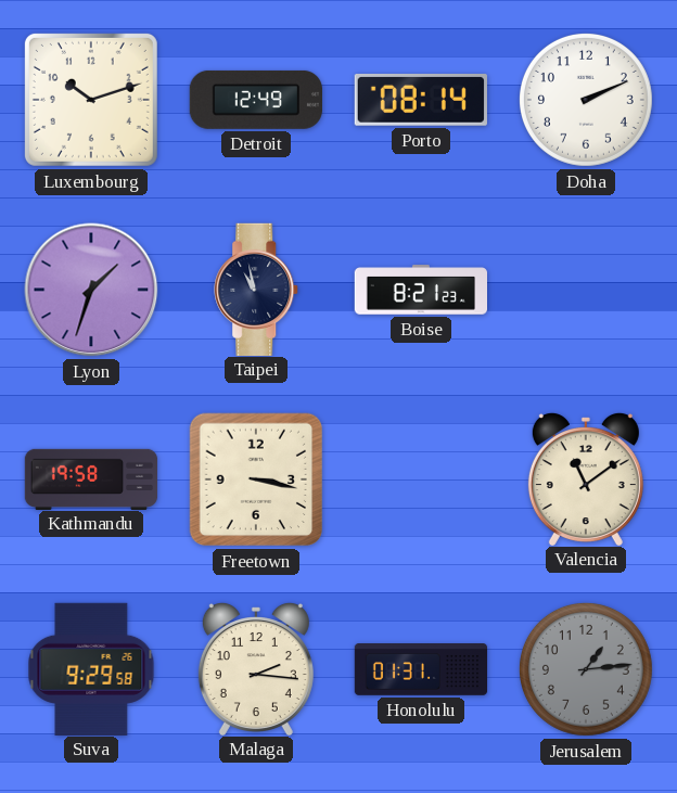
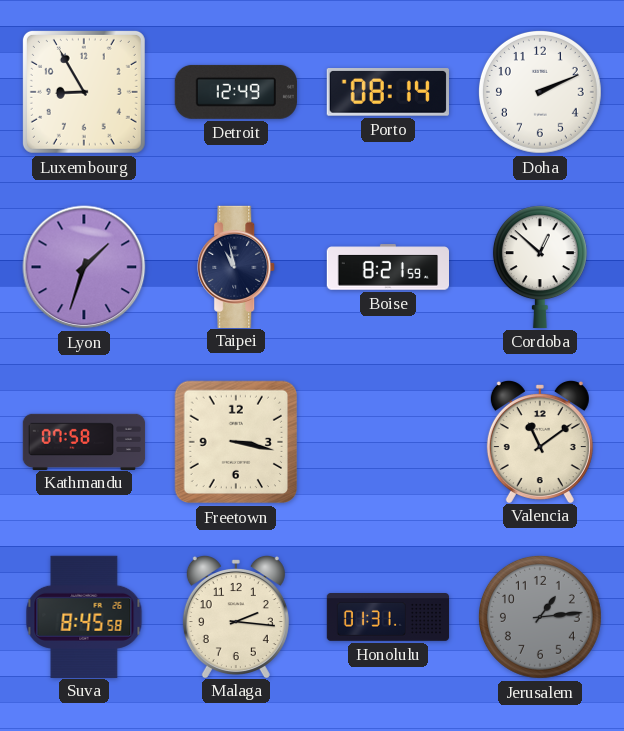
Luxembourg: 10:12 -> 8:55 (84, 92)
Boise: 8:21:23 -> 8:21:59 (387, 267)
Cordoba: none -> 12:52 (540, 267)
Kathmandu: 19:58 -> 07:58 (84, 441)
Suva: 9:29 -> 8:45 (84, 616)
